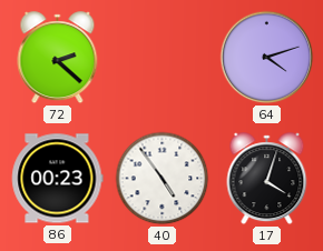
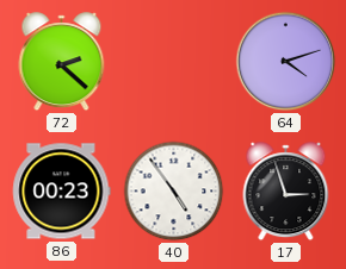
17: 4:03 -> 2:57 (286, 192)
